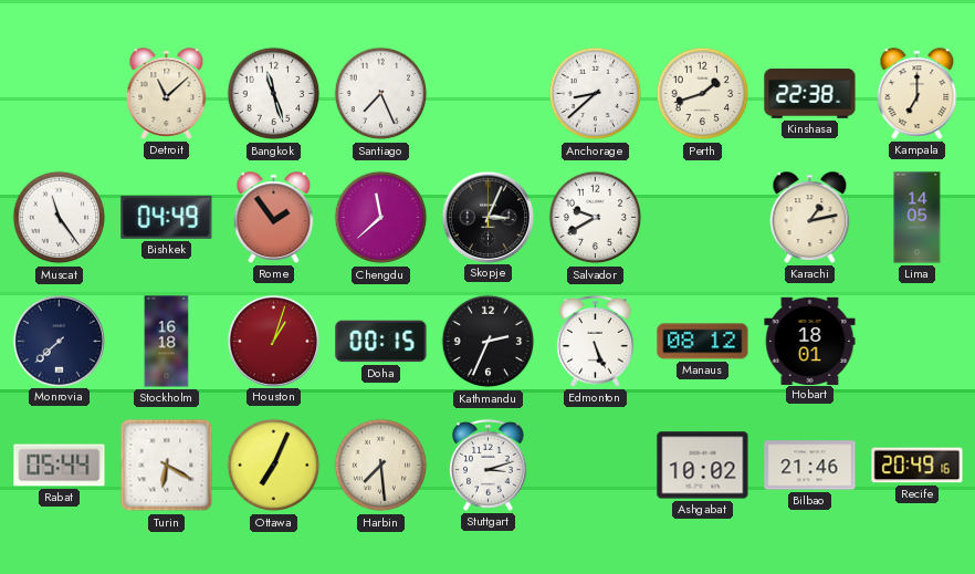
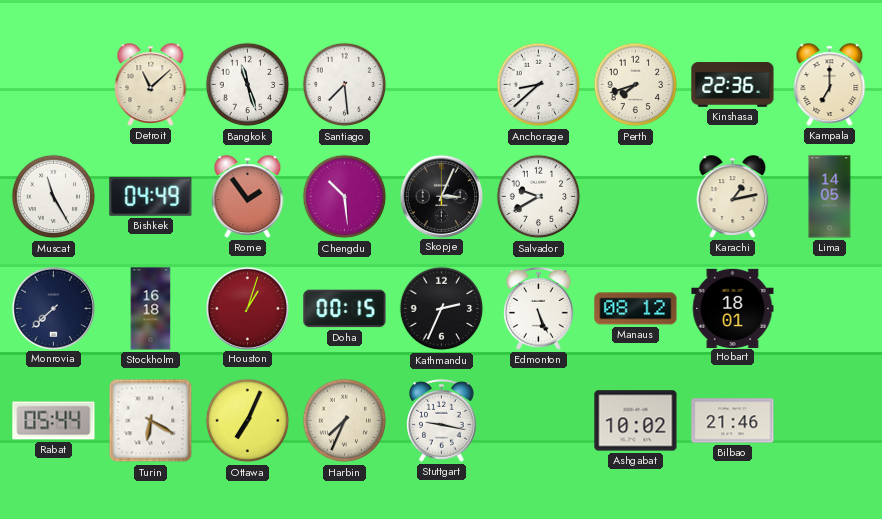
Santiago: 7:26 -> 7:29 (345, 85)
Perth: 1:42 -> 7:42 (636, 85)
Kinshasa: 22:38 -> 22:36 (733, 85)
Muscat: 11:24 -> 11:25 (54, 197)
Chengdu: 11:38 -> 10:29 (345, 197)
Harbin: 7:29 -> 7:34 (345, 421)
Stuttgart: 3:12 -> 9:17 (442, 420)
Recife: 20:49 -> none (918, 466)
